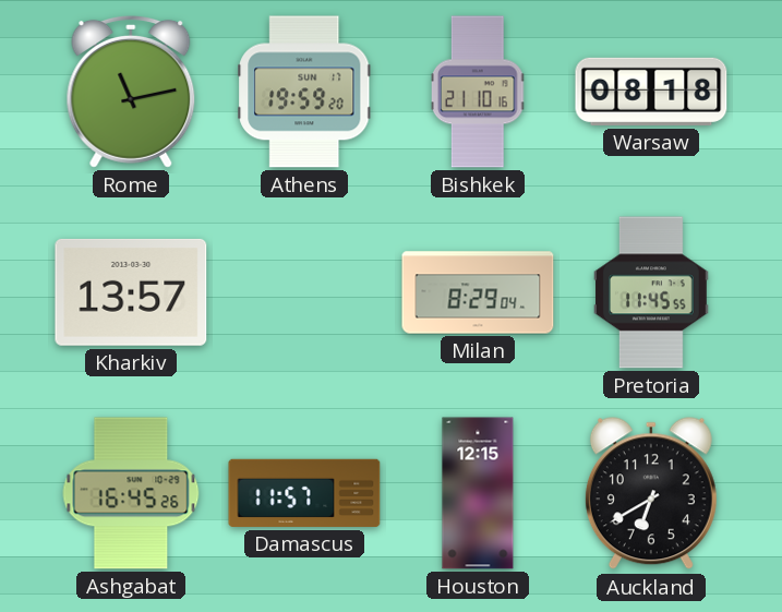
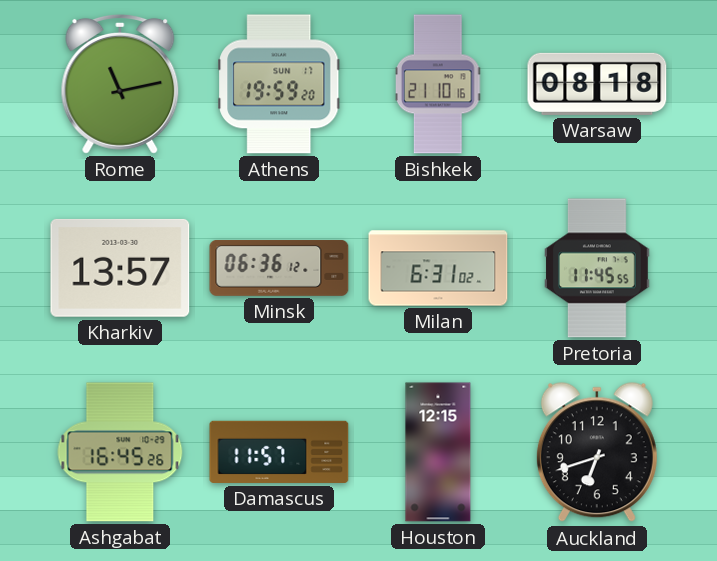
Minsk: none -> 06:36 (279, 268)
Milan: 8:29 -> 6:31 (438, 268)
Auckland: 6:40 -> 6:42 (597, 453)
